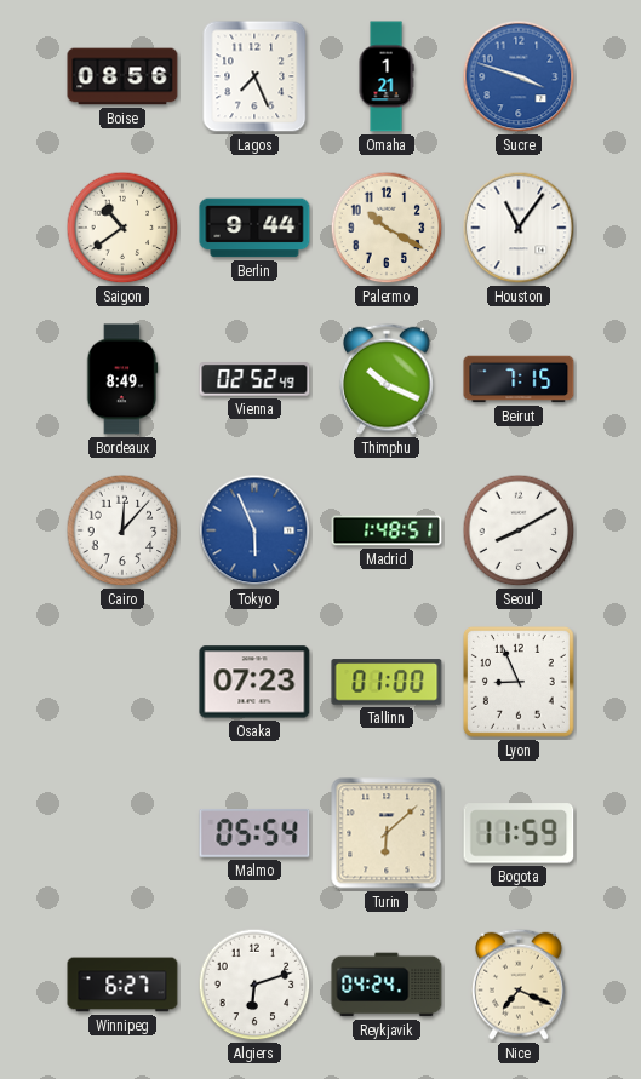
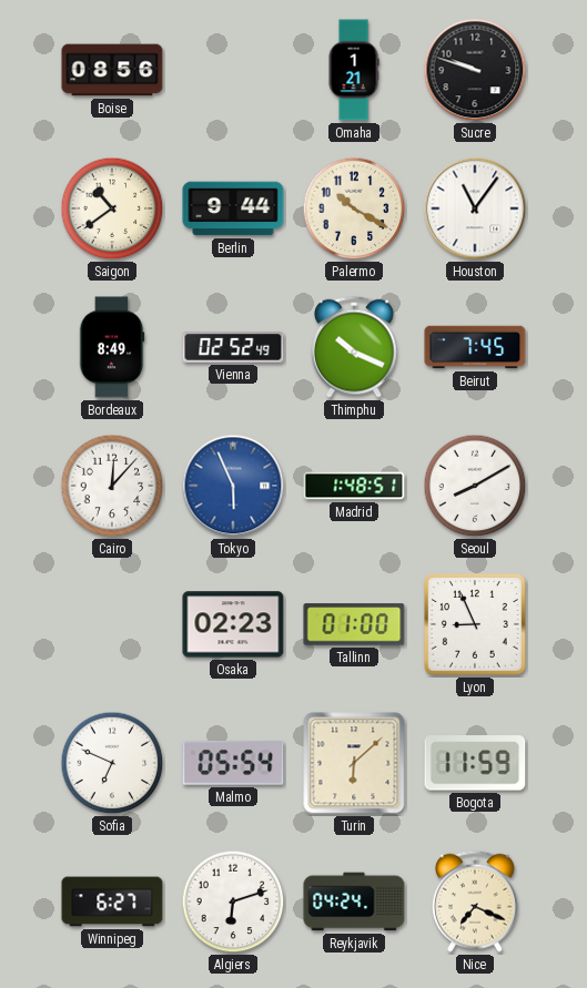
Lagos: 7:26 -> none (254, 76)
Sucre: 3:48 -> 9:48 (475, 70)
Sucre dial: blue -> black (475, 70)
Beirut: 7:15 -> 7:45 (475, 347)
Osaka: 07:23 -> 02:23 (233, 624)
Sofia: none -> 6:49 (112, 763)
